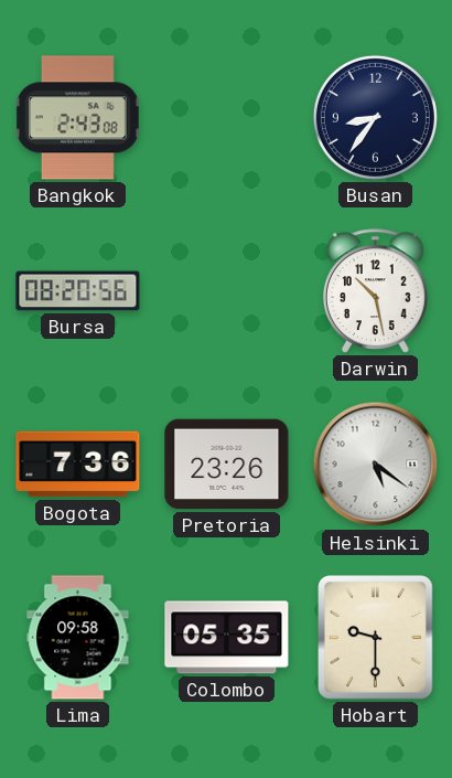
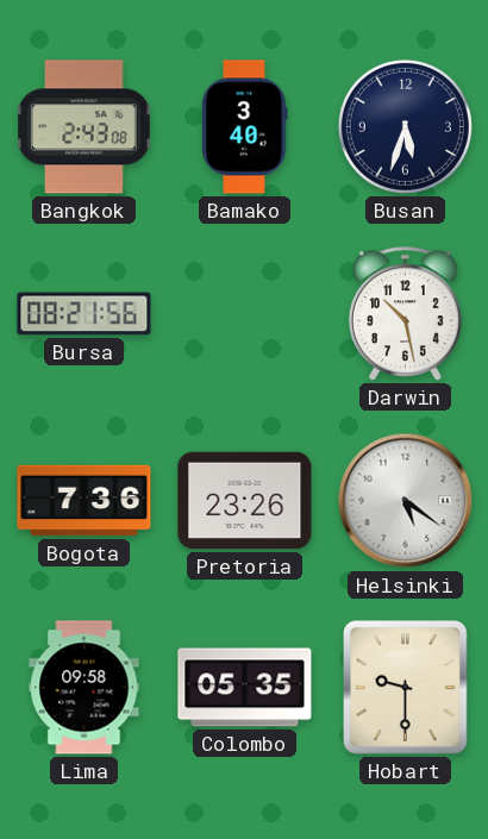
Bamako: none -> 3:40 (245, 127)
Busan: 8:36 -> 5:33 (405, 126)
Bursa: 08:20 -> 08:21 (85, 314)
